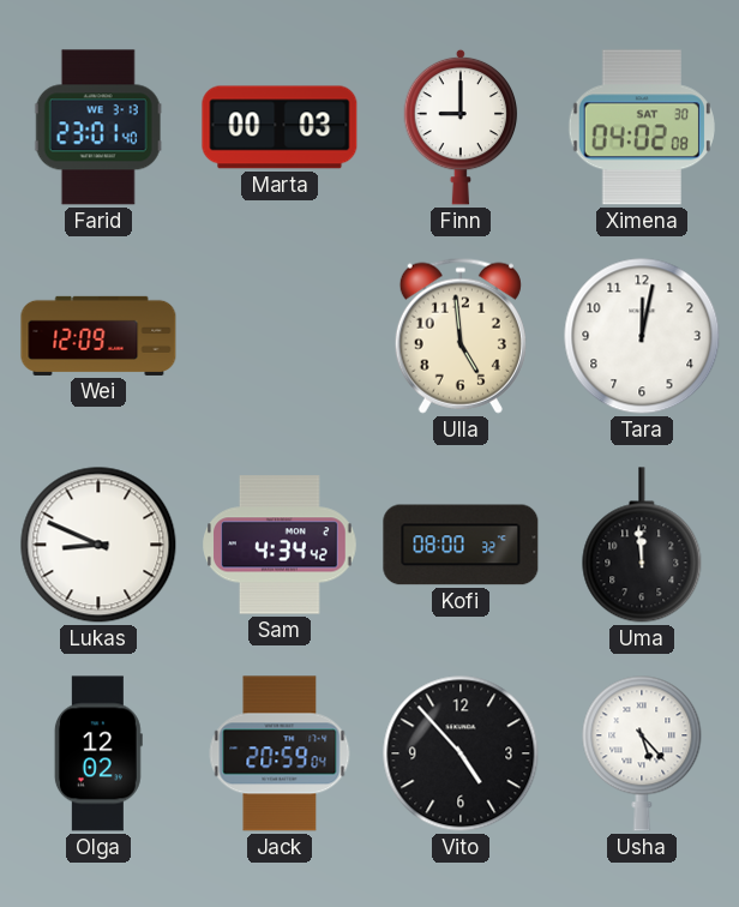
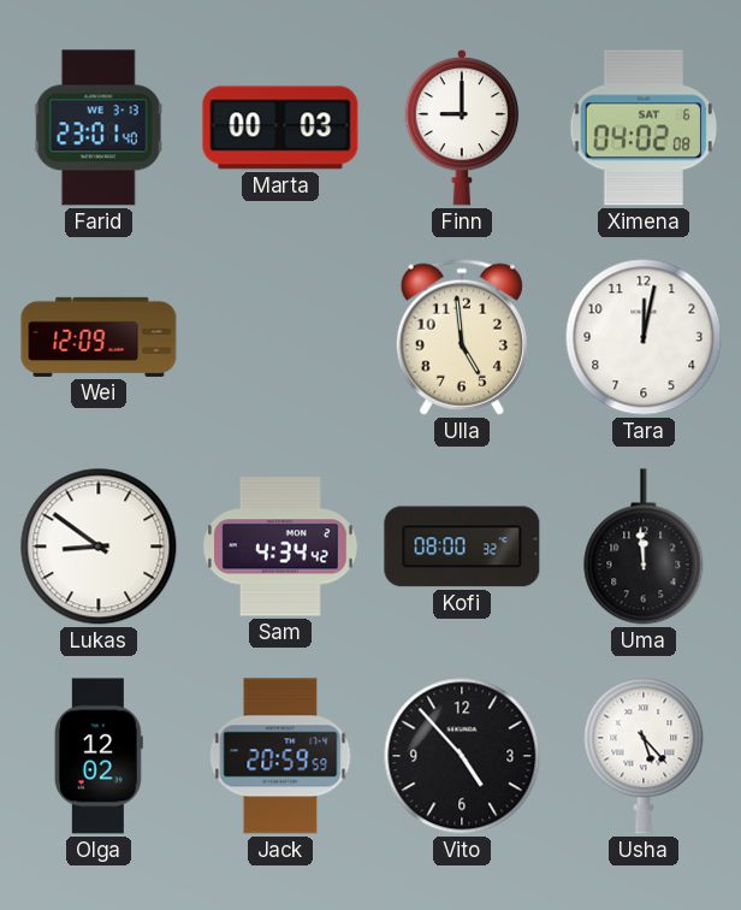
Ximena date: SAT 30 -> SAT 6 (644, 128)
Lukas: 8:49 -> 8:51 (99, 546)
Jack: 20:59:04 -> 20:59:59 (280, 756)
